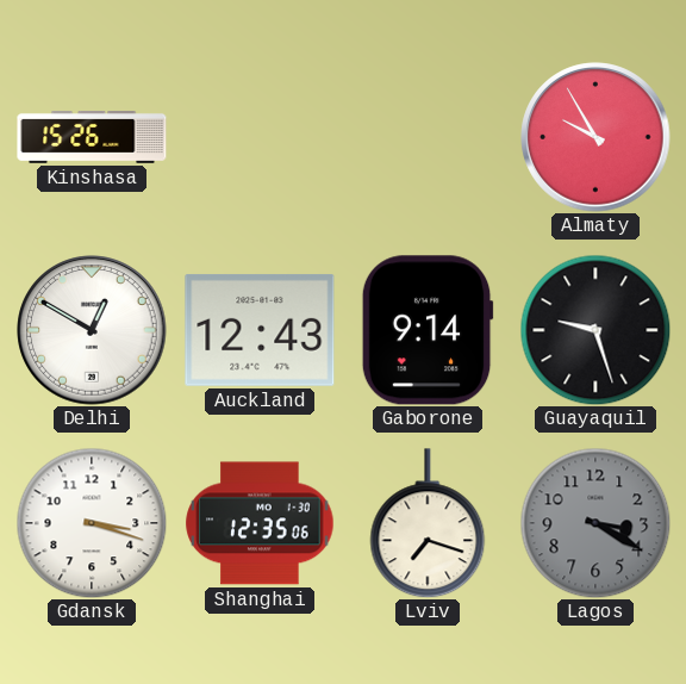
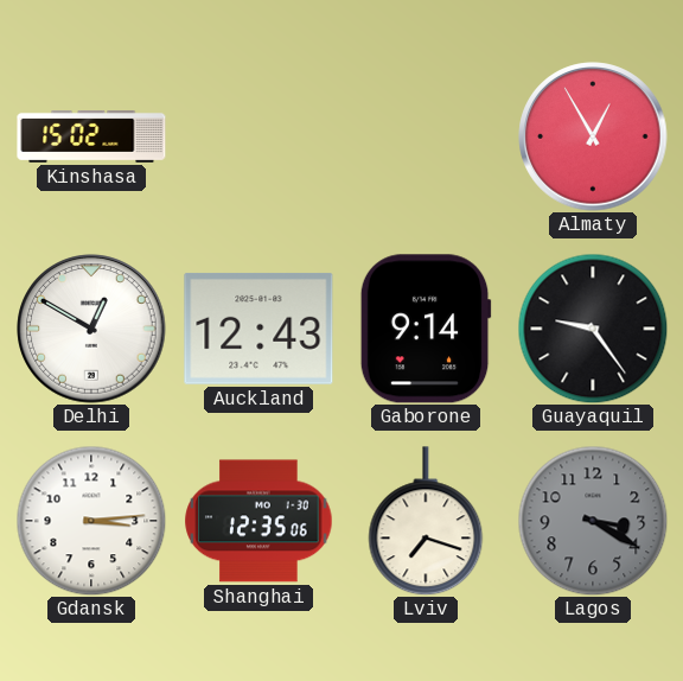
Kinshasa: 15:26 -> 15:02 (91, 138)
Almaty: 9:55 -> 12:55 (593, 136)
Guayaquil: 9:27 -> 9:24 (593, 329)
Gdansk: 3:18 -> 3:14 (91, 521)
